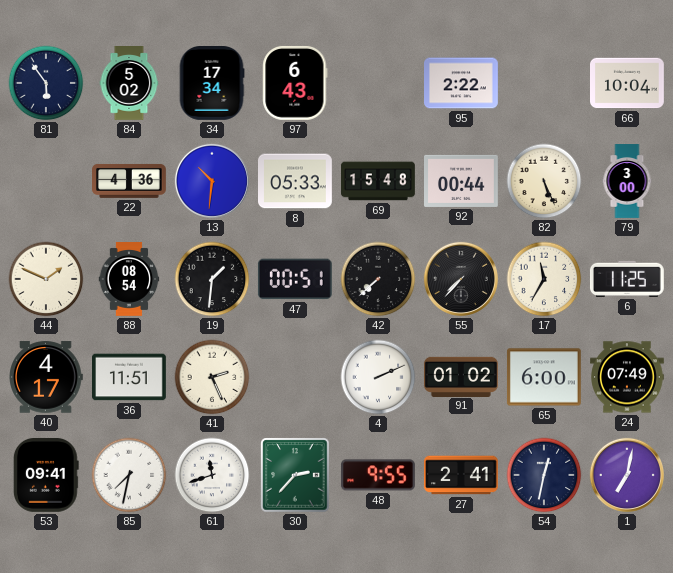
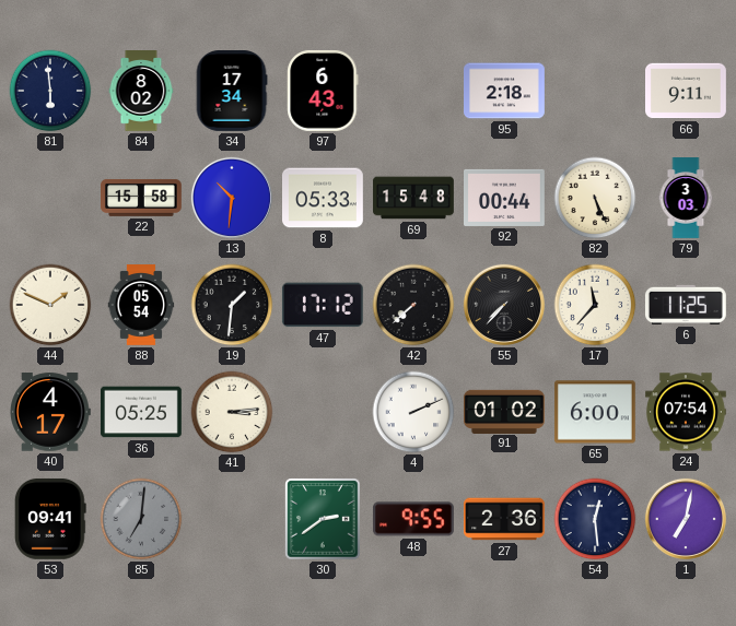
81: 5:54 -> 5:59 (50, 91)
84: 5:02 -> 8:02 (141, 92)
95: 2:22 -> 2:18 (505, 91)
66: 10:04 -> 9:11 (687, 91)
22: 4:36 -> 15:58 (142, 198)
79: 3:00 -> 3:03 (686, 198)
88: 08:54 -> 05:54 (141, 306)
47: 00:51 -> 17:12 (323, 305)
17: 11:35 -> 11:37 (595, 305)
36: 11:51 -> 05:25 (142, 412)
41: 2:26 -> 3:14 (232, 412)
24: 07:49 -> 07:54 (687, 412)
85: 7:32 -> 7:01 (141, 519)
85 dial: white -> grey (141, 519)
61: 11:42 -> none (212, 475)
30: 2:37 -> 2:39 (323, 519)
27: 2:41 -> 2:36 (505, 519)
54: 12:32 -> 12:29 (595, 519)
